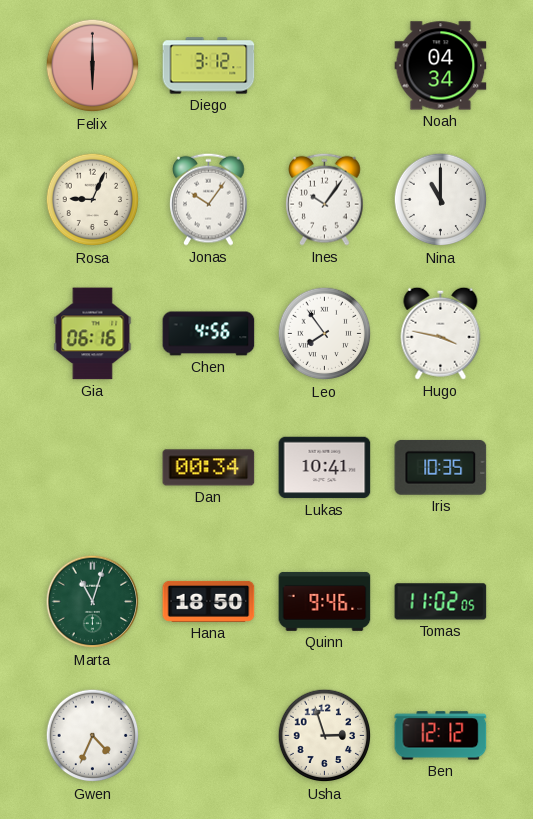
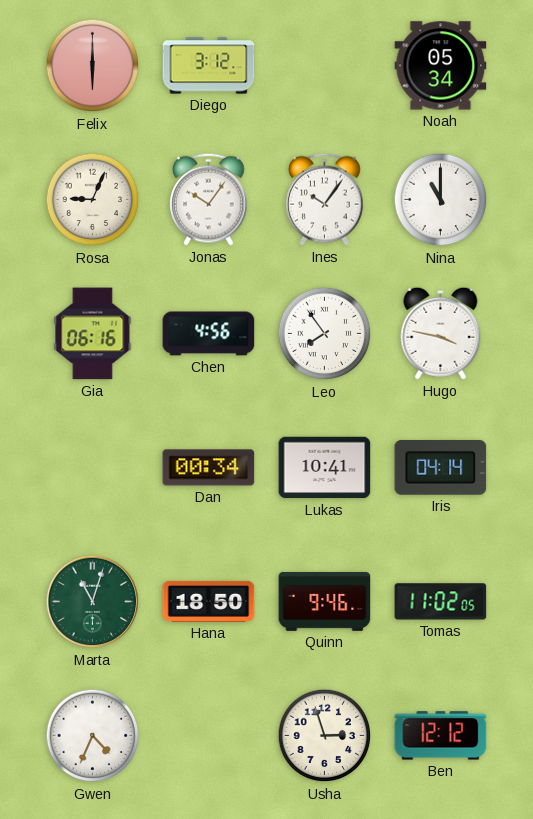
Noah: 04:34 -> 05:34 (441, 66)
Iris: 10:35 -> 04:14 (441, 467)
